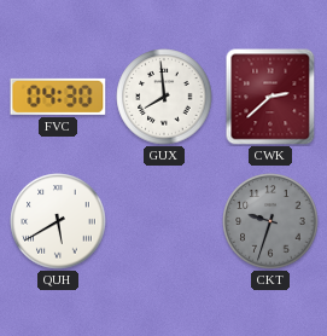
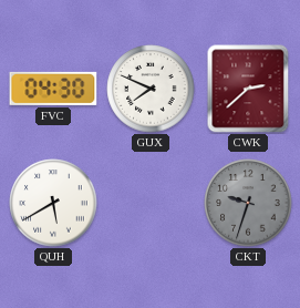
GUX: 7:59 -> 7:49 (151, 89)
